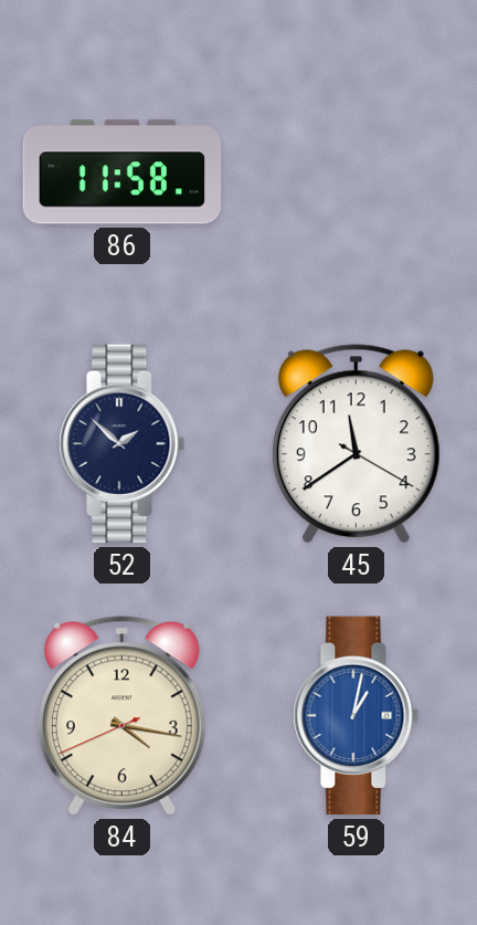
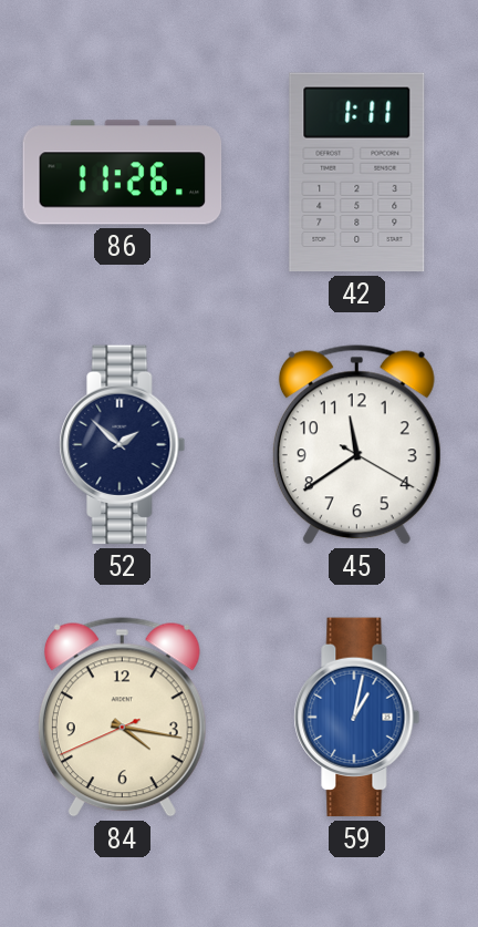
86: 11:58 -> 11:26 (123, 173)
42: none -> 1:11 (357, 173)
